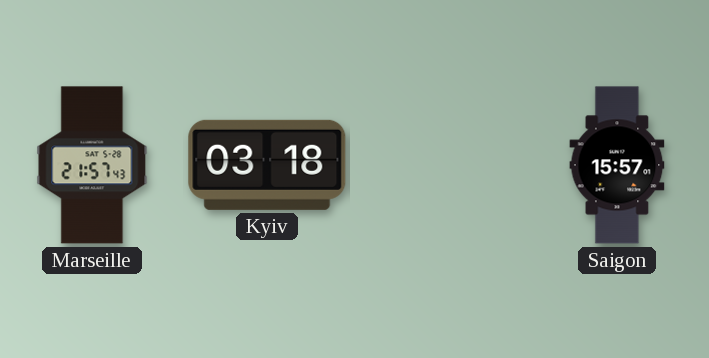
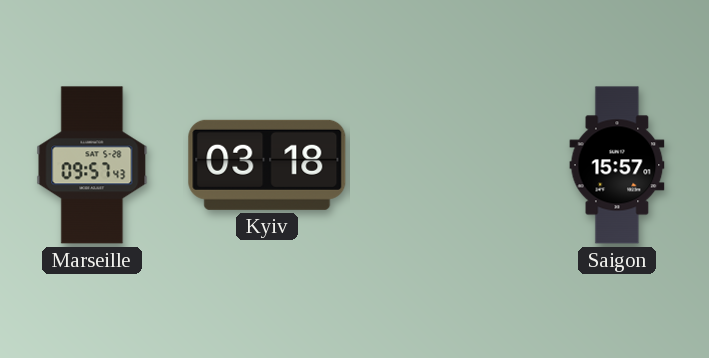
Marseille: 21:57 -> 09:57 (92, 165)
